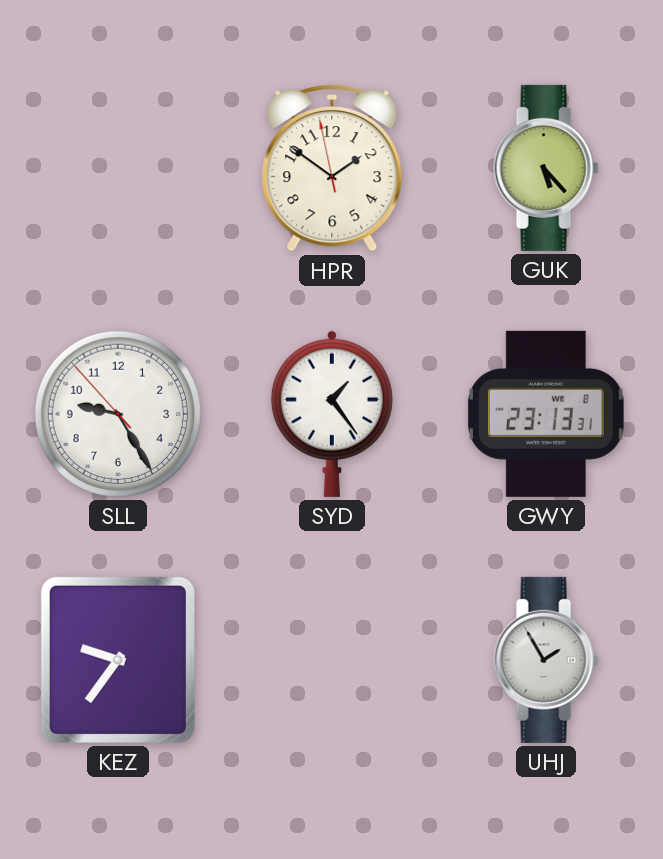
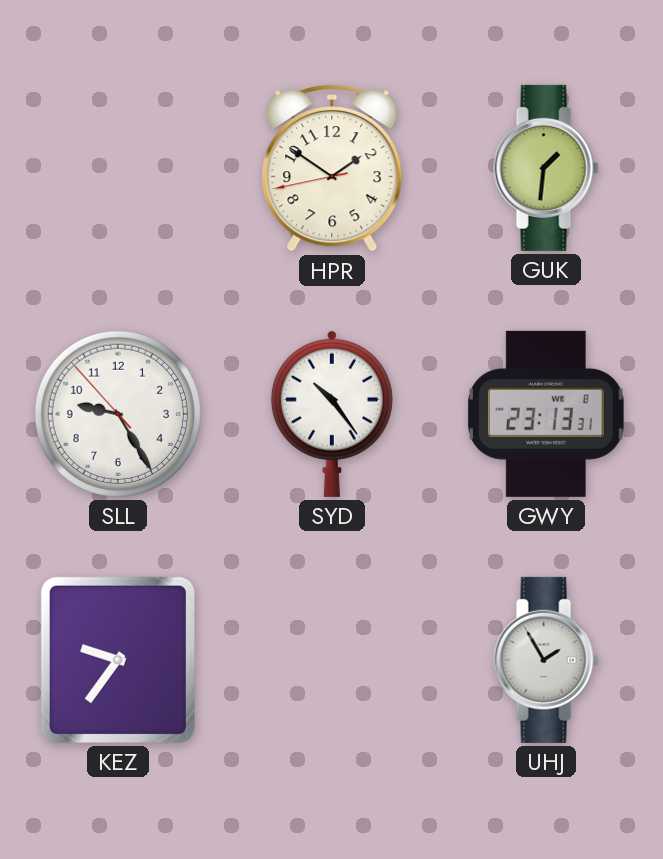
HPR: 1:50:58 -> 1:50:43 (332, 169)
GUK: 5:23 -> 1:31 (546, 168)
SYD: 1:24 -> 10:24 (332, 413)
